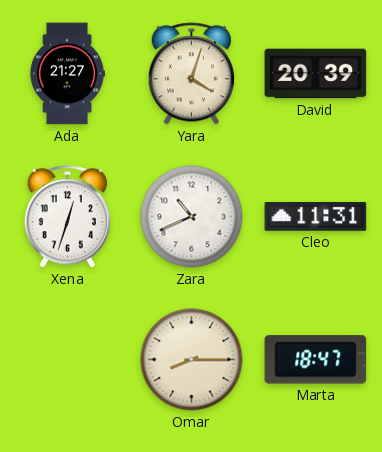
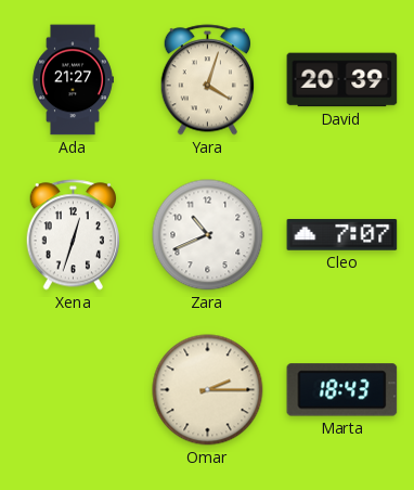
Cleo: 11:31 -> 7:07 (342, 235)
Omar: 8:15 -> 2:15 (208, 390)
Marta: 18:47 -> 18:43 (342, 390)
